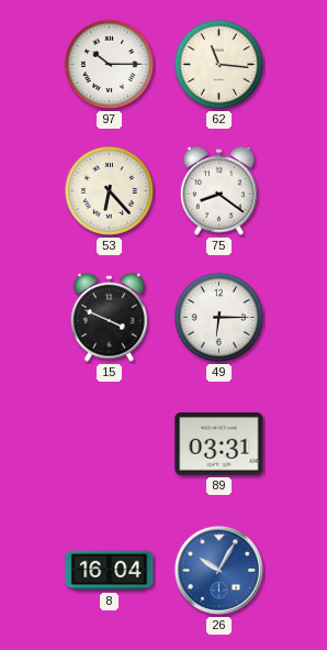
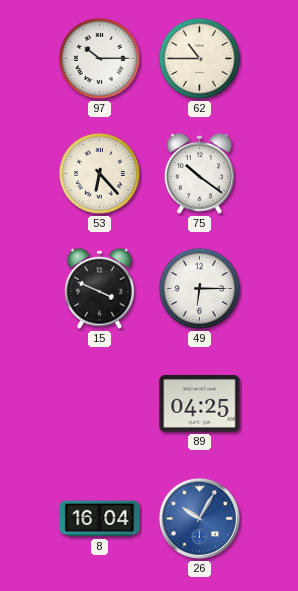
62: 11:16 -> 10:45 (199, 58)
75: 8:21 -> 10:21 (199, 173)
89: 03:31 -> 04:25 (200, 404)
